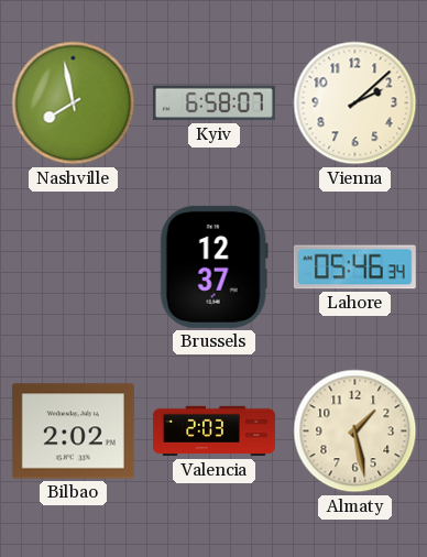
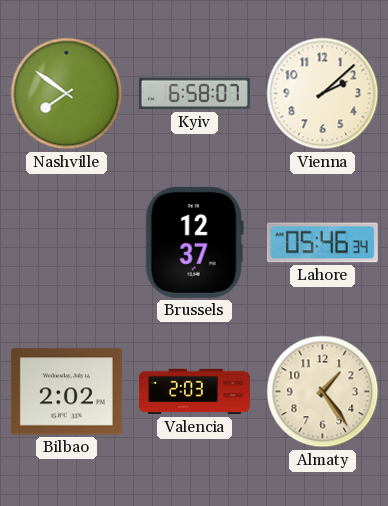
Nashville: 7:58 -> 7:51 (67, 94)
Almaty: 1:28 -> 1:24 (323, 392)
